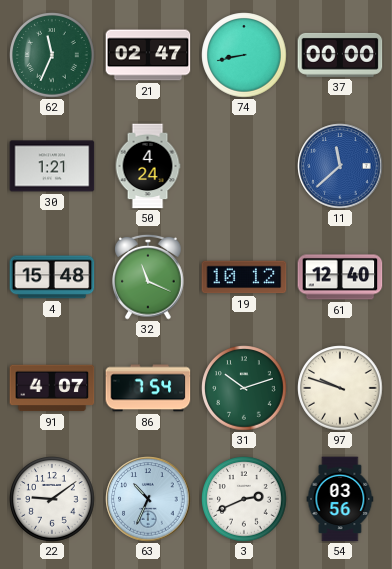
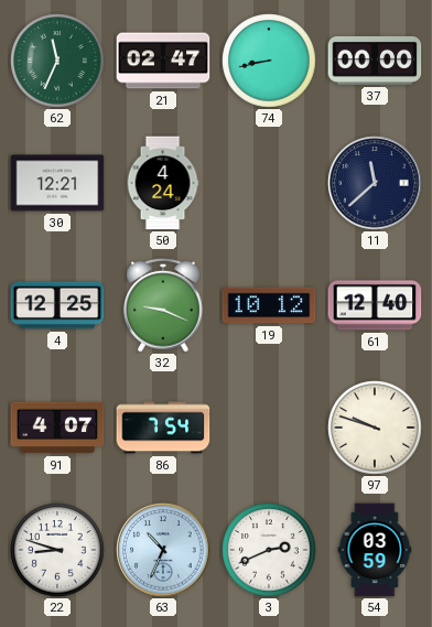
30: 1:21 -> 12:21 (57, 183)
11 dial: blue -> navy (375, 183)
4: 15:48 -> 12:25 (57, 305)
32: 11:19 -> 9:19 (163, 305)
31: 10:12 -> none (244, 388)
22: 9:09 -> 8:48 (57, 550)
54: 03:56 -> 03:59 (375, 550)
